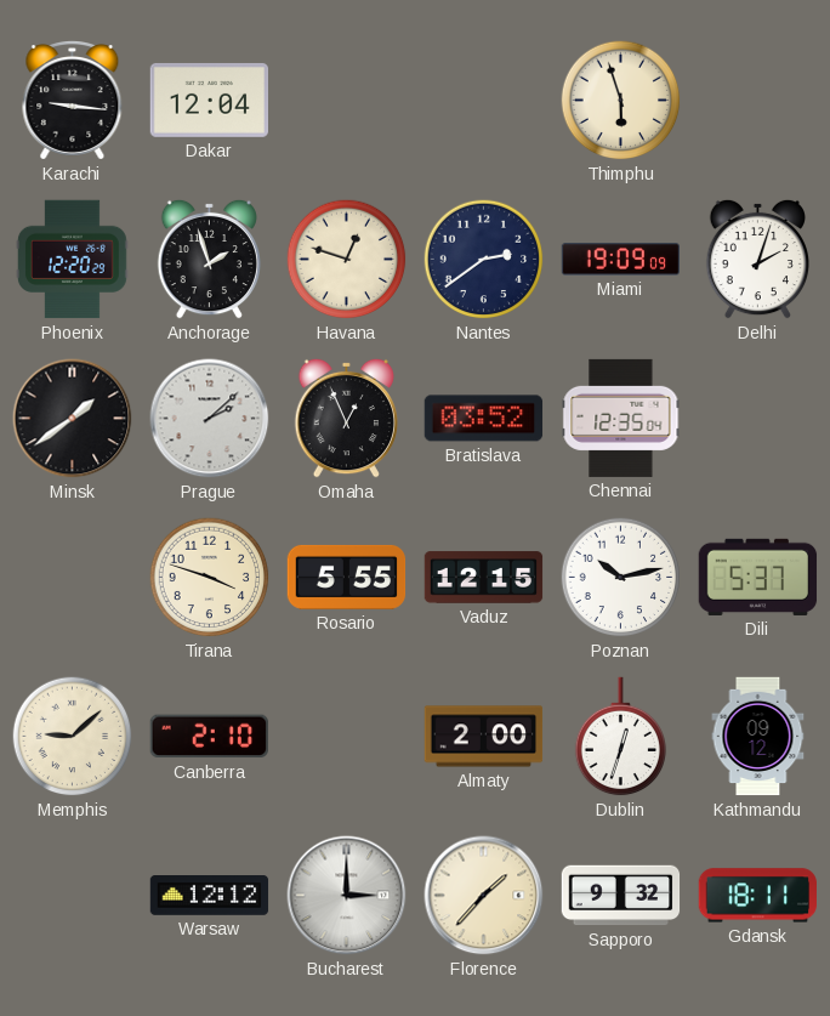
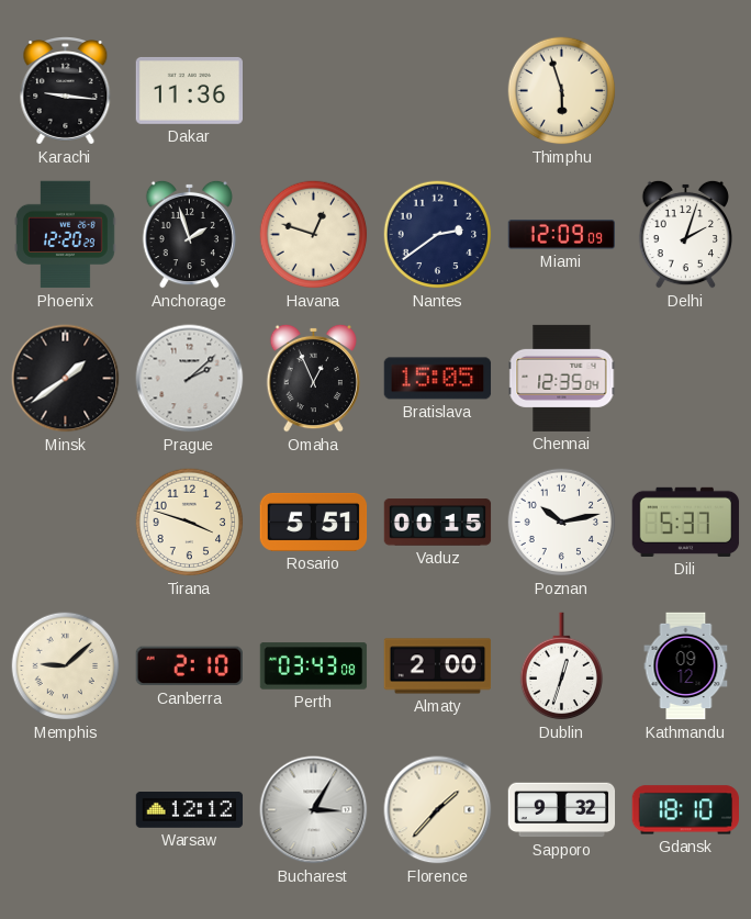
Dakar: 12:04 -> 11:36 (190, 90)
Miami: 19:09 -> 12:09 (561, 235)
Bratislava: 03:52 -> 15:05 (438, 379)
Rosario: 5:55 -> 5:51 (314, 522)
Vaduz: 12:15 -> 00:15 (438, 523)
Perth: none -> 03:43 (314, 666)
Bucharest: 3:00 -> 3:05 (314, 810)
Gdansk: 18:11 -> 18:10 (686, 810)
